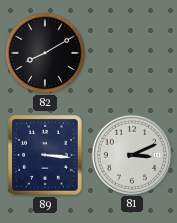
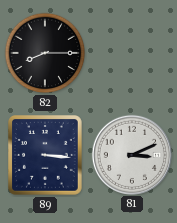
82: 8:10 -> 8:15 (45, 53)
